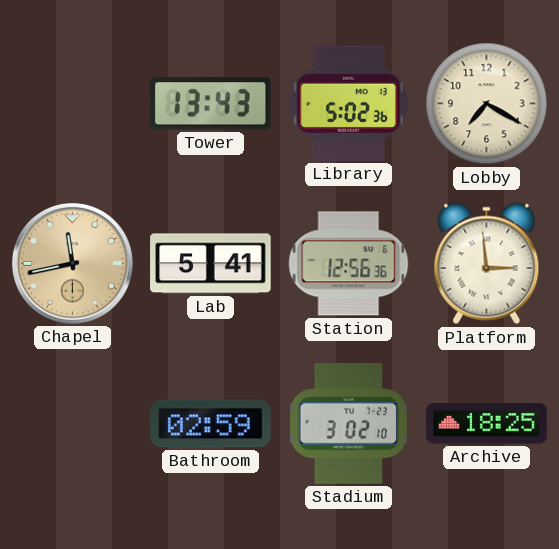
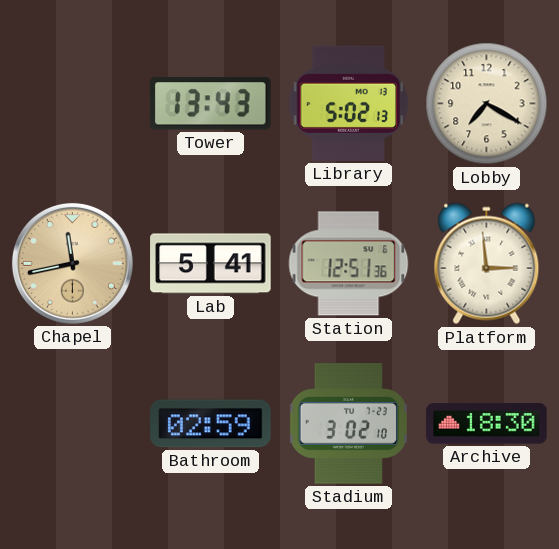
Library: 5:02:36 -> 5:02:13 (349, 103)
Station: 12:56 -> 12:51 (349, 264)
Archive: 18:25 -> 18:30 (487, 424)
